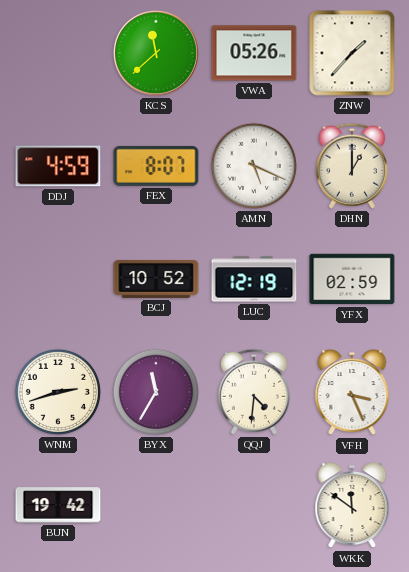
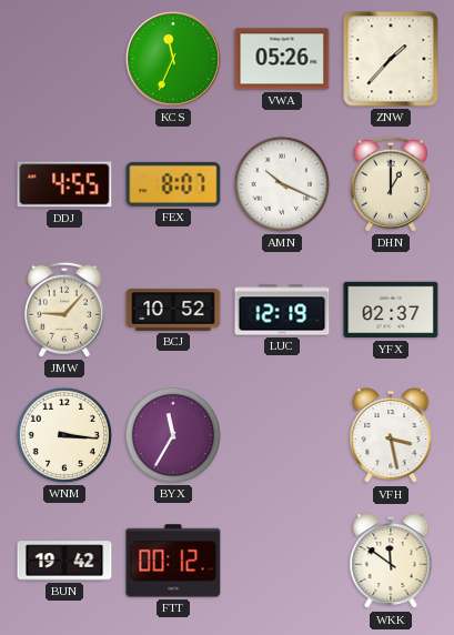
KCS: 11:38 -> 11:34 (173, 59)
DDJ: 4:59 -> 4:55 (64, 184)
AMN: 5:19 -> 10:19 (282, 184)
JMW: none -> 9:07 (64, 310)
YFX: 02:59 -> 02:37 (391, 310)
WNM: 2:42 -> 3:16 (64, 435)
QQJ: 4:31 -> none (254, 392)
VFH: 3:26 -> 3:28 (391, 436)
FTT: none -> 00:12 (173, 561)
